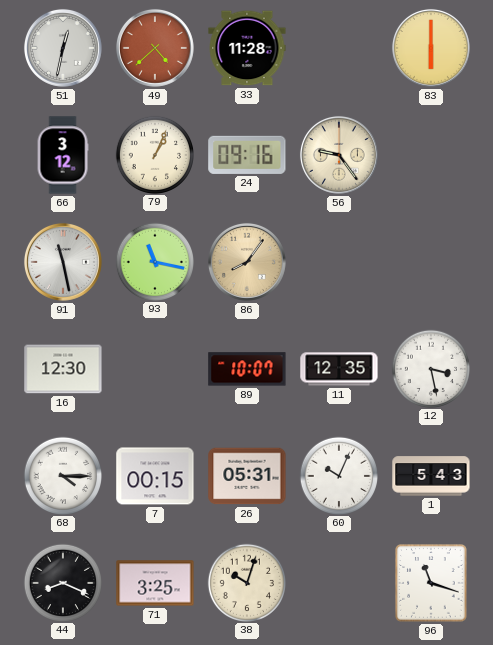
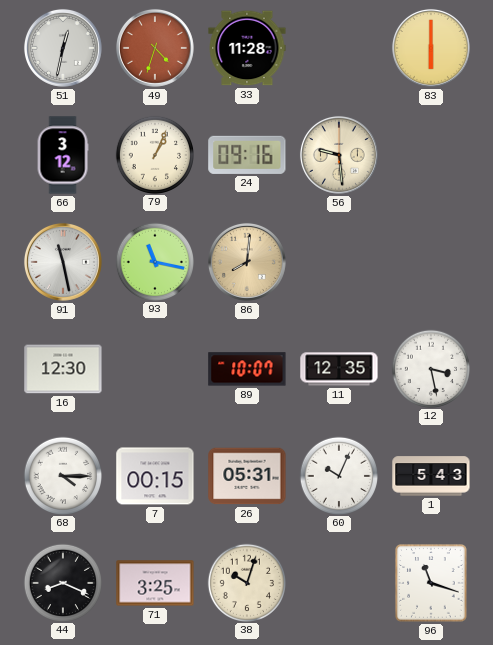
49: 4:38 -> 4:33 (155, 48)
56: 9:24 -> 9:29 (339, 155)
86: 8:06 -> 8:01 (247, 262)
